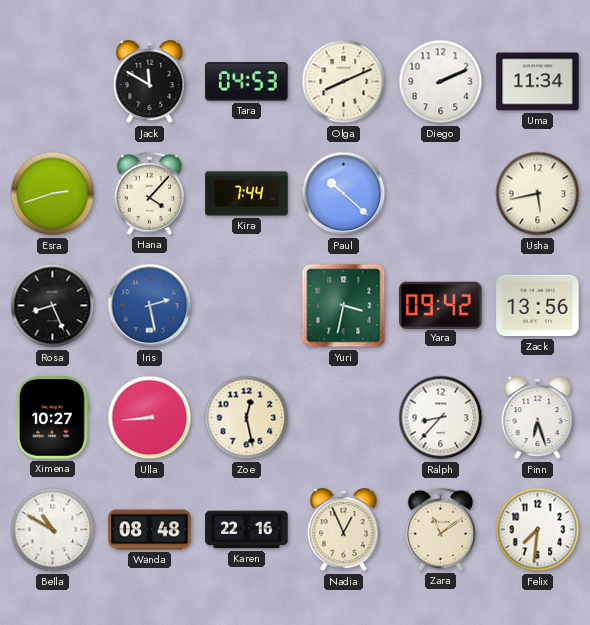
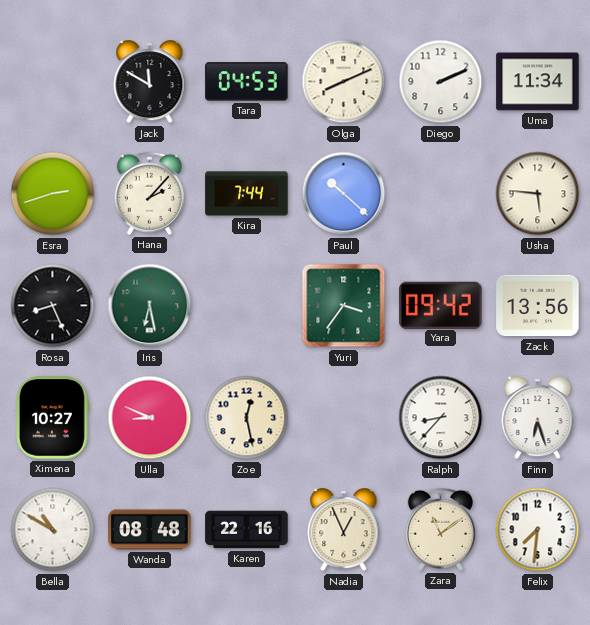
Hana: 4:07 -> 2:07 (149, 193)
Usha: 5:43 -> 5:46 (538, 194)
Iris: 2:28 -> 6:28 (150, 306)
Iris dial: blue -> green (150, 306)
Yuri: 3:32 -> 3:36 (344, 306)
Ulla: 8:44 -> 8:49 (150, 418)
